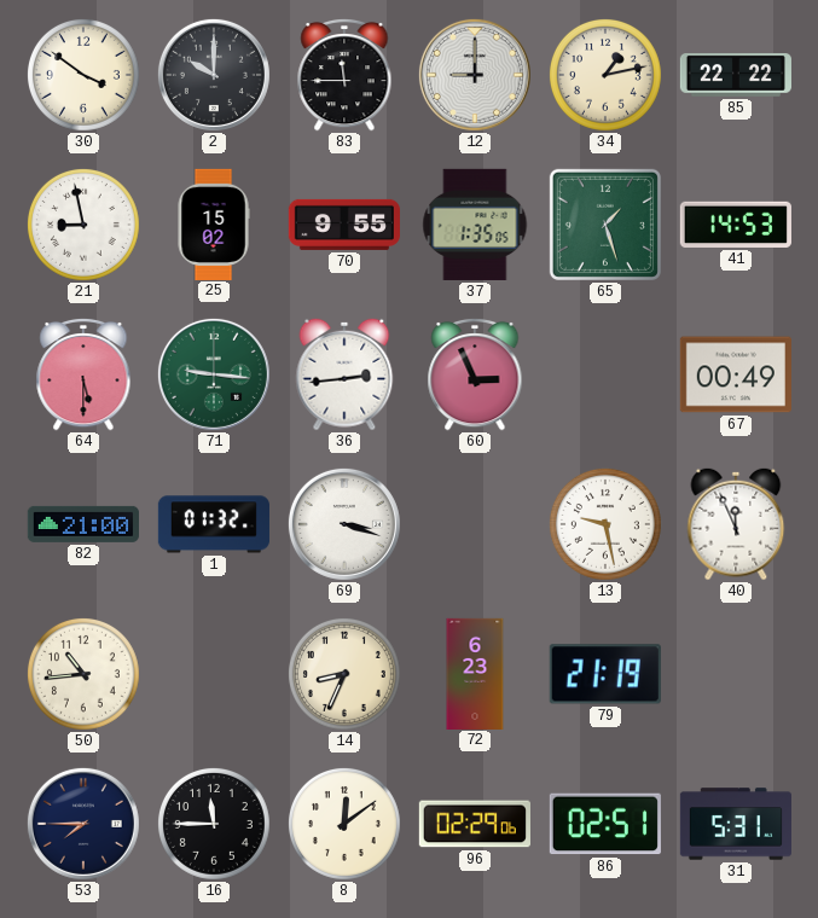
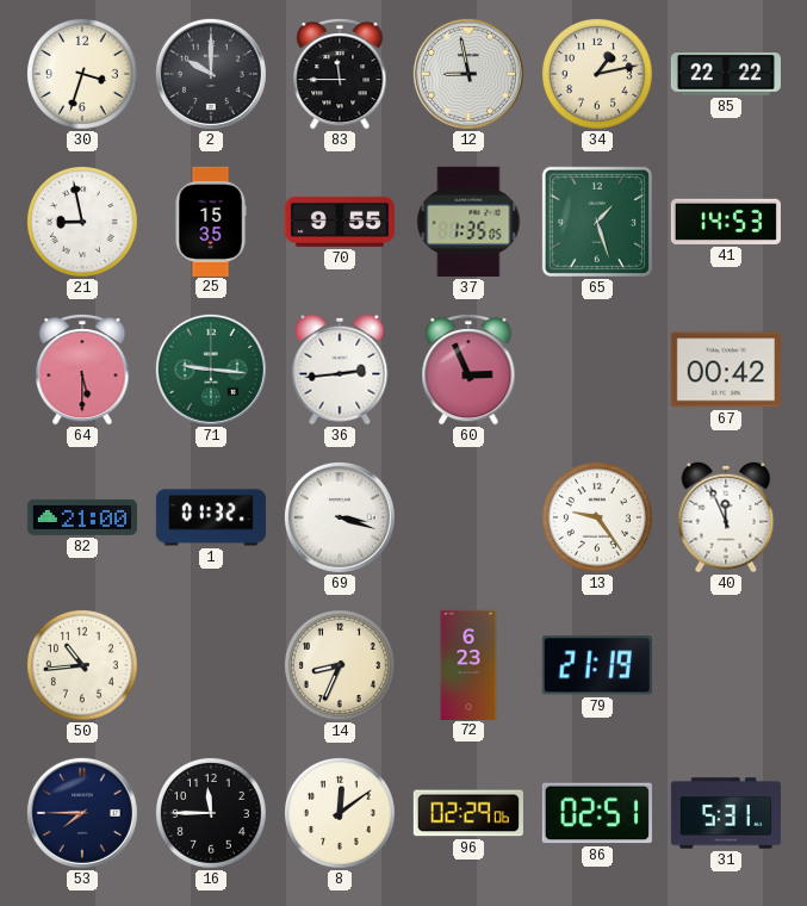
30: 3:51 -> 3:33 (82, 74)
12: 9:00 -> 8:58 (468, 74)
25: 15:02 -> 15:35 (211, 221)
67: 00:49 -> 00:42 (726, 370)
13: 9:28 -> 9:24 (597, 517)
